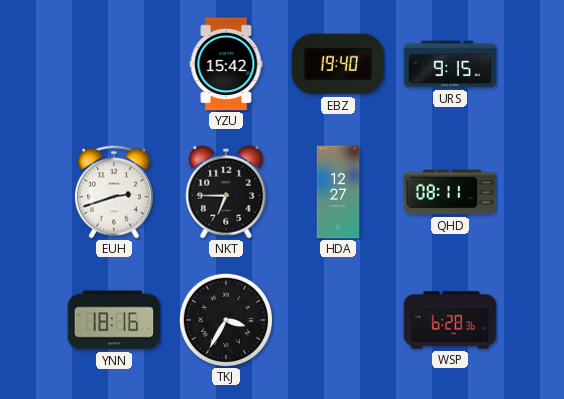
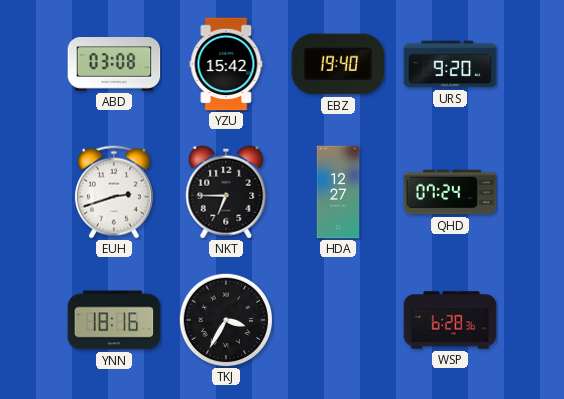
ABD: none -> 03:08 (114, 65)
URS: 9:15 -> 9:20 (450, 64)
QHD: 08:11 -> 07:24 (450, 192)
